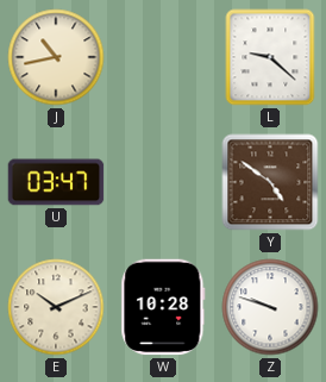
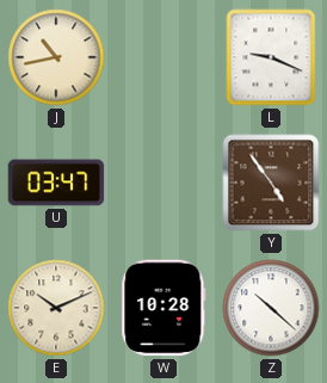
L: 9:22 -> 9:19 (271, 57)
Y: 4:51 -> 4:54 (271, 183)
Z: 9:48 -> 10:22 (271, 308)
